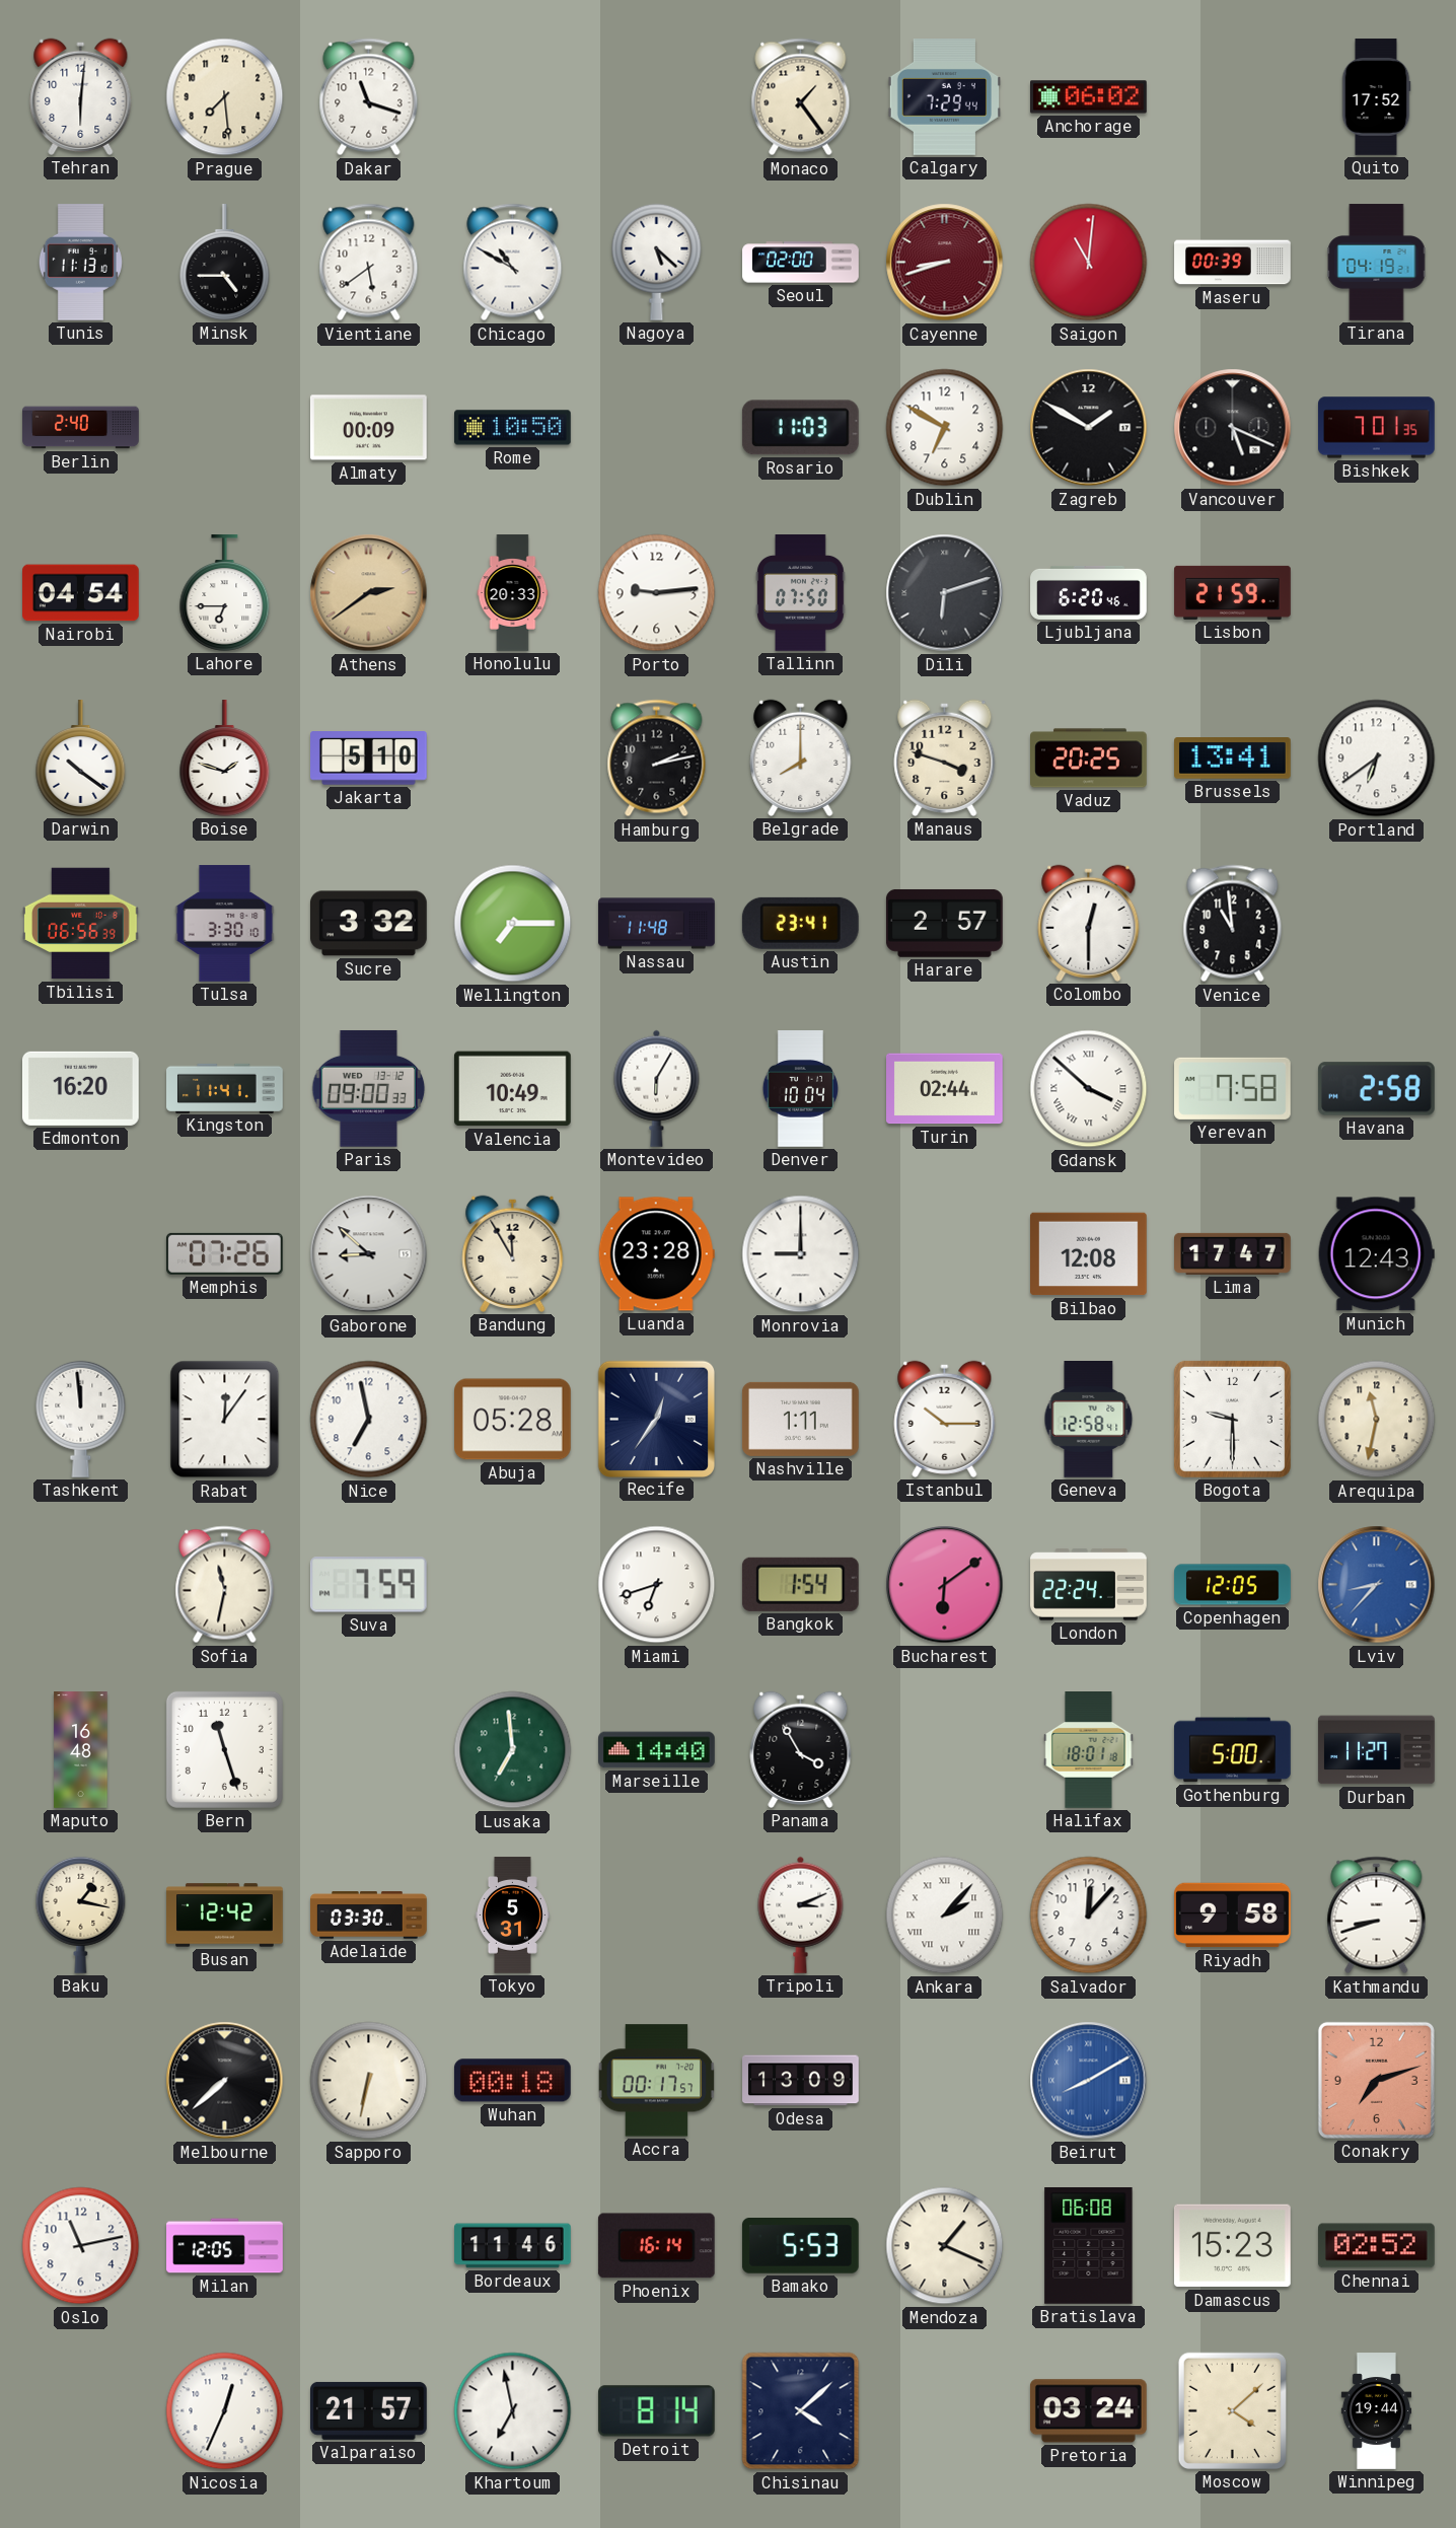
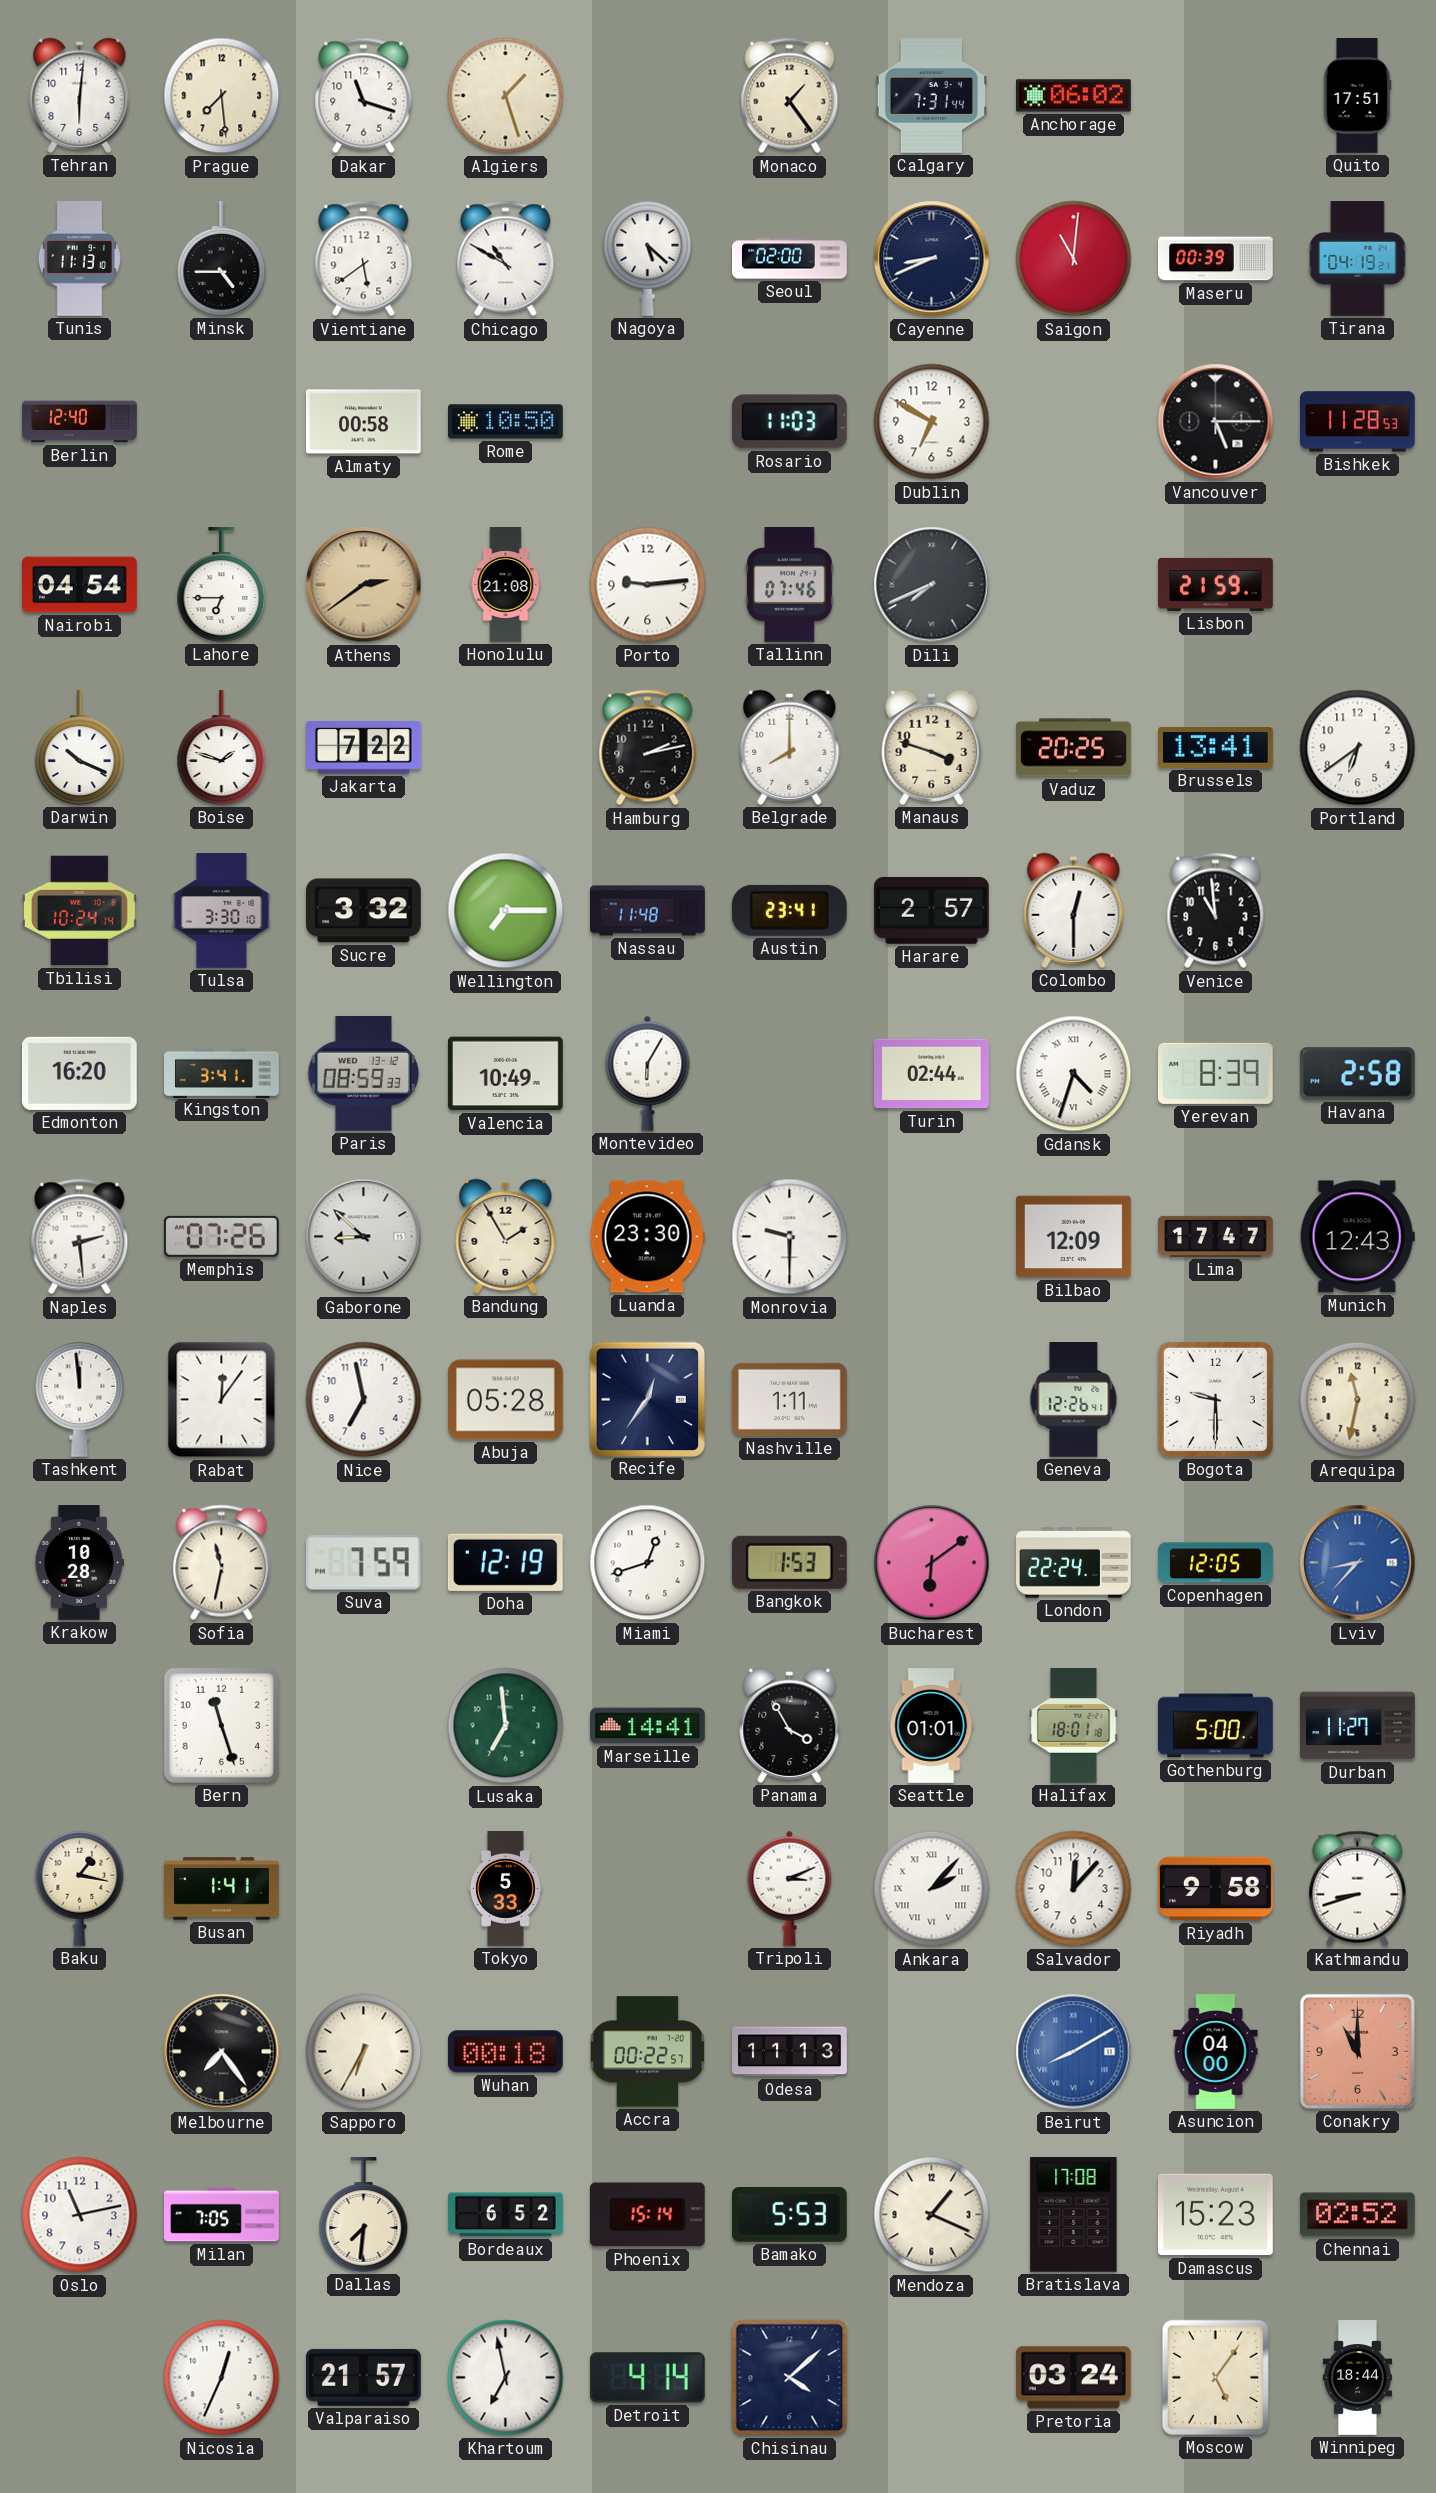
Algiers: none -> 1:27 (506, 96)
Calgary: 7:29 -> 7:31 (931, 96)
Quito: 17:52 -> 17:51 (1357, 96)
Cayenne: 8:42 -> 8:41 (932, 259)
Cayenne dial: burgundy -> navy (932, 259)
Berlin: 2:40 -> 12:40 (80, 422)
Almaty: 00:09 -> 00:58 (364, 422)
Zagreb: 1:50 -> none (1089, 428)
Vancouver: 5:19 -> 5:15 (1216, 422)
Bishkek: 7:01 -> 11:28 (1358, 422)
Honolulu: 20:33 -> 21:08 (506, 585)
Tallinn: 07:50 -> 07:46 (790, 585)
Dili: 6:12 -> 7:41 (932, 585)
Ljubljana: 6:20 -> none (1089, 592)
Darwin: 10:21 -> 10:19 (80, 748)
Jakarta: 5:10 -> 7:22 (364, 748)
Tbilisi: 06:56 -> 10:24 (80, 911)
Kingston: 11:41 -> 3:41 (222, 1073)
Paris: 09:00 -> 08:59 (364, 1073)
Denver: 10:04 -> none (800, 1089)
Gdansk: 3:52 -> 4:33 (1074, 1074)
Yerevan: 7:58 -> 8:39 (1216, 1073)
Naples: none -> 2:29 (80, 1237)
Bandung: 11:55 -> 1:55 (506, 1236)
Luanda: 23:28 -> 23:30 (647, 1237)
Monrovia: 9:00 -> 9:30 (790, 1237)
Bilbao: 12:08 -> 12:09 (1074, 1237)
Istanbul: 10:15 -> none (945, 1419)
Geneva: 12:58 -> 12:26 (1074, 1400)
Krakow: none -> 10:28 (79, 1563)
Doha: none -> 12:19 (505, 1562)
Miami: 6:42 -> 12:42 (648, 1563)
Bangkok: 1:54 -> 1:53 (789, 1562)
Maputo: 16:48 -> none (81, 1750)
Marseille: 14:40 -> 14:41 (648, 1726)
Seattle: none -> 01:01 (932, 1726)
Busan: 12:42 -> 1:41 (222, 1889)
Adelaide: 03:30 -> none (369, 1916)
Tokyo: 5:31 -> 5:33 (505, 1889)
Melbourne: 7:38 -> 7:24 (222, 2052)
Sapporo: 6:32 -> 6:35 (364, 2052)
Accra: 00:17 -> 00:22 (648, 2052)
Odesa: 13:09 -> 11:13 (790, 2052)
Asuncion: none -> 04:00 (1216, 2052)
Conakry: 7:12 -> 11:00 (1357, 2051)
Milan: 12:05 -> 7:05 (222, 2215)
Dallas: none -> 7:31 (364, 2215)
Bordeaux: 11:46 -> 6:52 (506, 2215)
Phoenix: 16:14 -> 15:14 (647, 2215)
Bratislava: 06:08 -> 17:08 (1074, 2215)
Detroit: 8:14 -> 4:14 (647, 2378)
Moscow: 4:08 -> 5:06 (1215, 2377)
Winnipeg: 19:44 -> 18:44 (1358, 2378)
